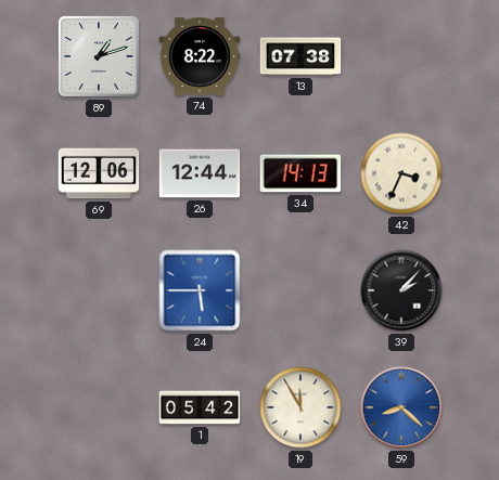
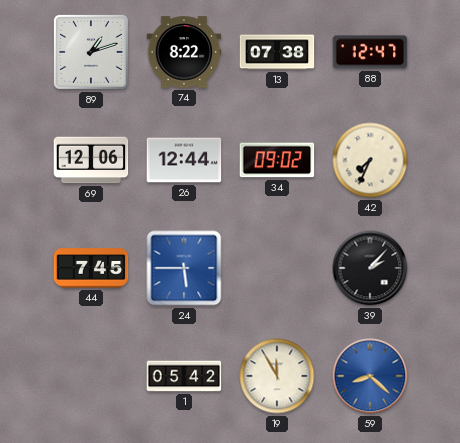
88: none -> 12:47 (370, 52)
34: 14:13 -> 09:02 (277, 160)
42: 3:34 -> 7:34 (370, 160)
44: none -> 7:45 (91, 268)
